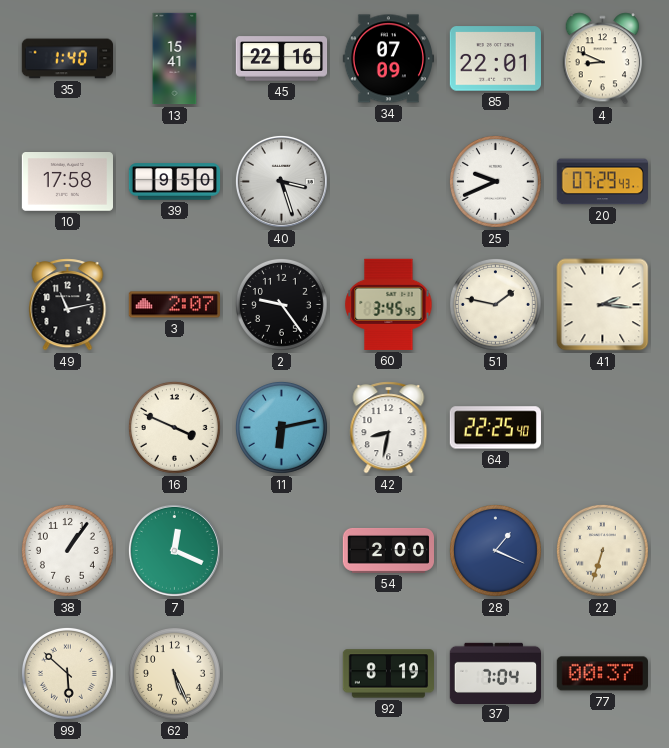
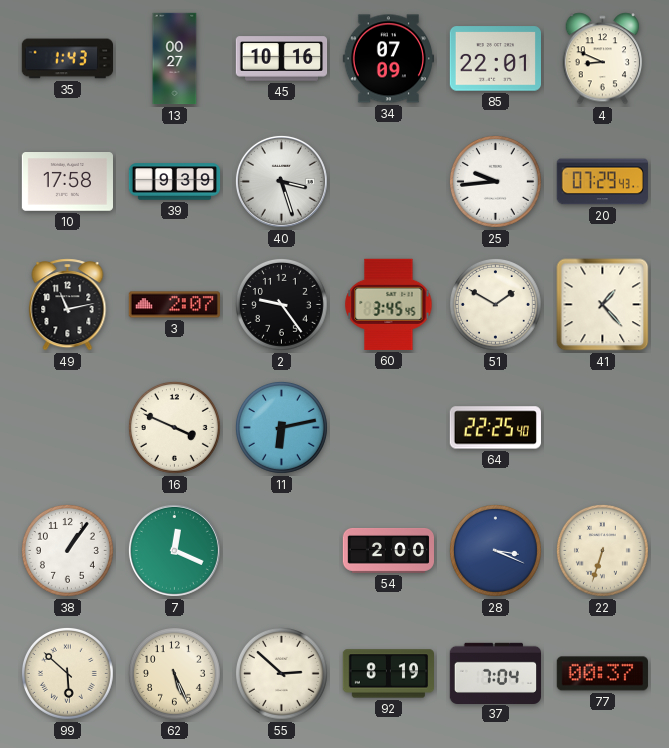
35: 1:40 -> 1:43 (67, 59)
13: 15:41 -> 00:27 (175, 59)
45: 22:16 -> 10:16 (282, 59)
39: 9:50 -> 9:39 (175, 182)
25: 9:41 -> 9:44 (495, 181)
51: 1:47 -> 1:50 (495, 304)
41: 2:16 -> 1:23 (603, 305)
42: 8:32 -> none (389, 428)
28: 1:19 -> 3:19 (495, 550)
55: none -> 2:52 (281, 673)
